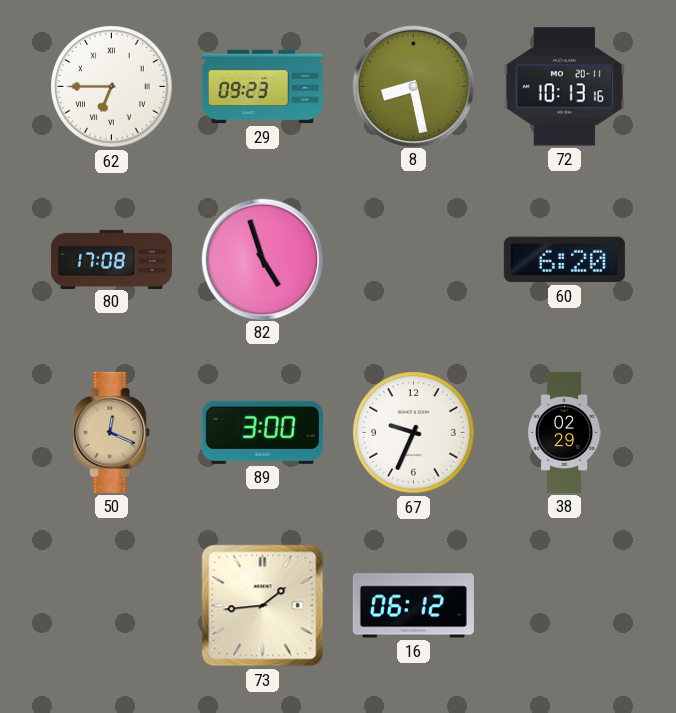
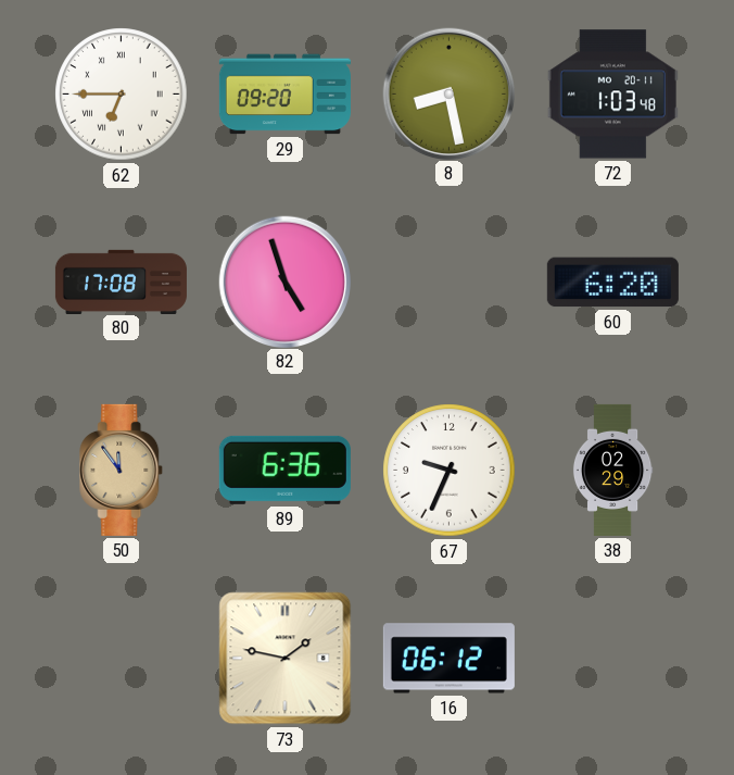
29: 09:23 -> 09:20 (284, 95)
72: 10:13 -> 1:03 (612, 95)
50: 12:19 -> 11:54 (122, 470)
89: 3:00 -> 6:36 (284, 470)
73: 1:44 -> 1:47 (286, 659)
